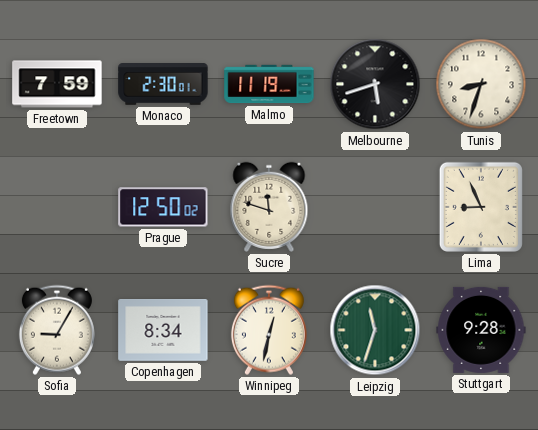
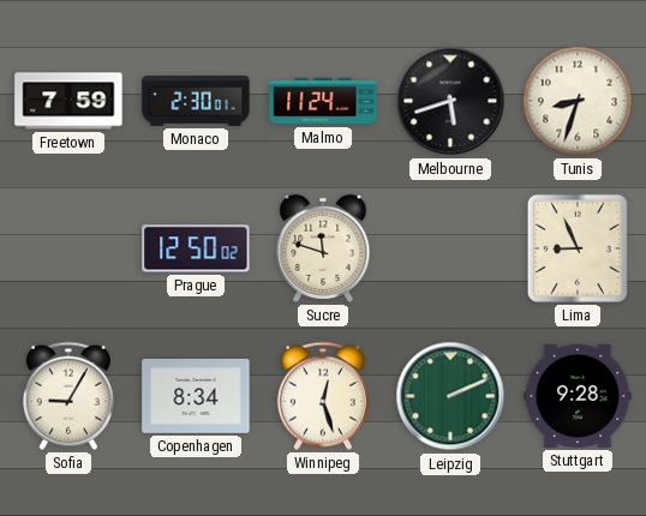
Malmo: 11:19 -> 11:24 (323, 101)
Winnipeg: 12:32 -> 12:27 (323, 396)
Leipzig: 11:33 -> 2:11 (450, 396)
